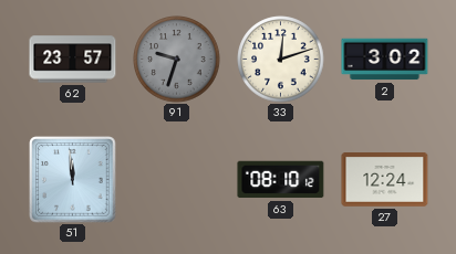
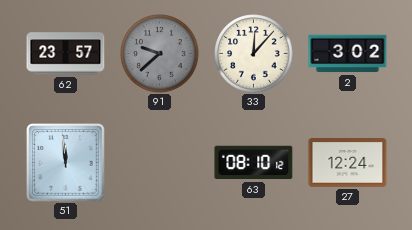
91: 9:33 -> 9:38 (160, 54)
33: 12:12 -> 12:07 (254, 54)
